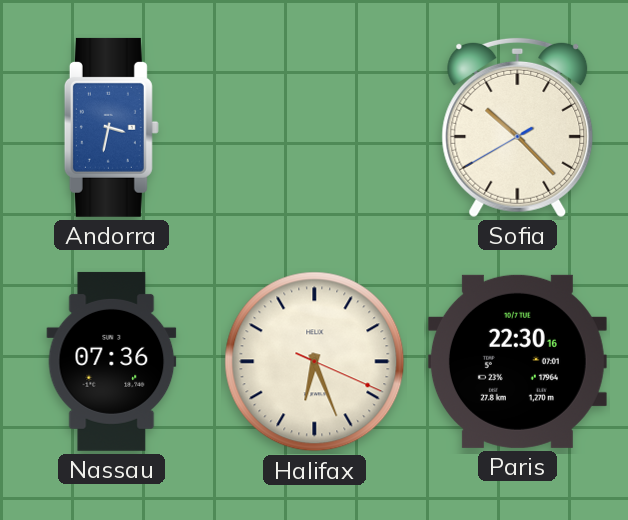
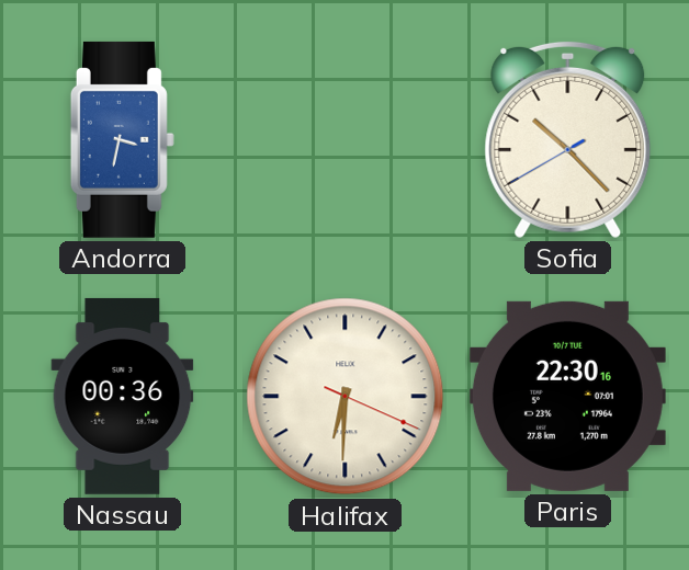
Nassau: 07:36 -> 00:36 (123, 396)
Halifax: 6:26 -> 6:30 (346, 397)
